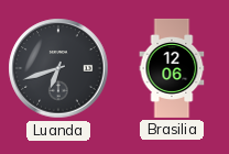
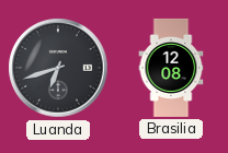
Brasilia: 12:06 -> 12:08 (171, 68)
